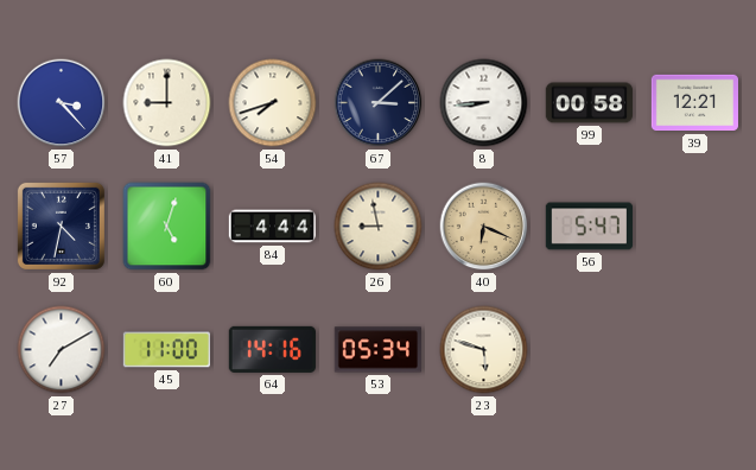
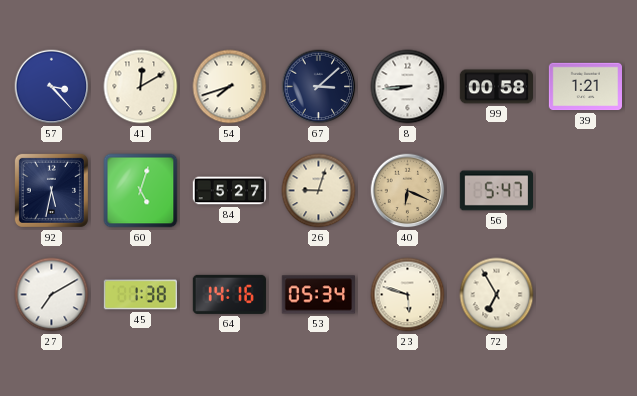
41: 9:00 -> 12:10 (141, 87)
39: 12:21 -> 1:21 (585, 87)
92: 4:32 -> 5:32 (51, 190)
84: 4:44 -> 5:27 (230, 191)
26: 8:58 -> 9:03 (319, 191)
45: 11:00 -> 1:38 (140, 295)
72: none -> 6:55 (497, 295)
